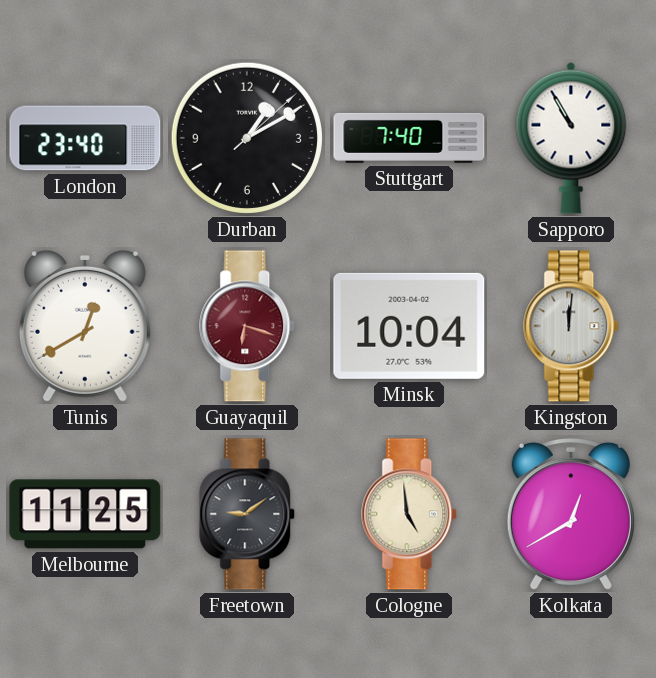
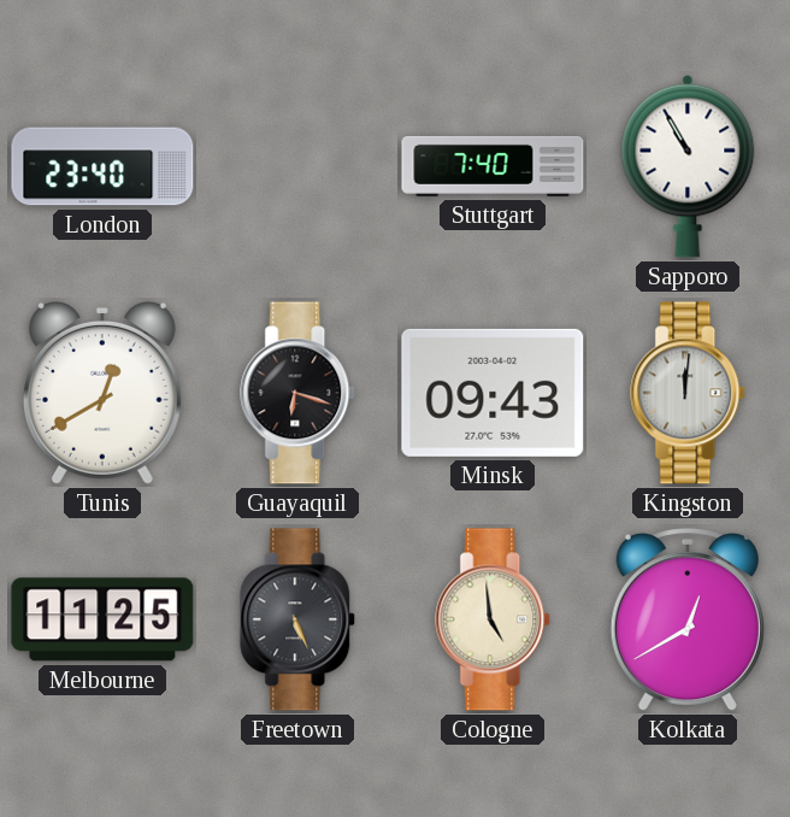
Durban: 1:10 -> none (247, 138)
Guayaquil dial: burgundy -> black (299, 393)
Minsk: 10:04 -> 09:43 (493, 393)
Freetown: 9:09 -> 5:26 (299, 619)
